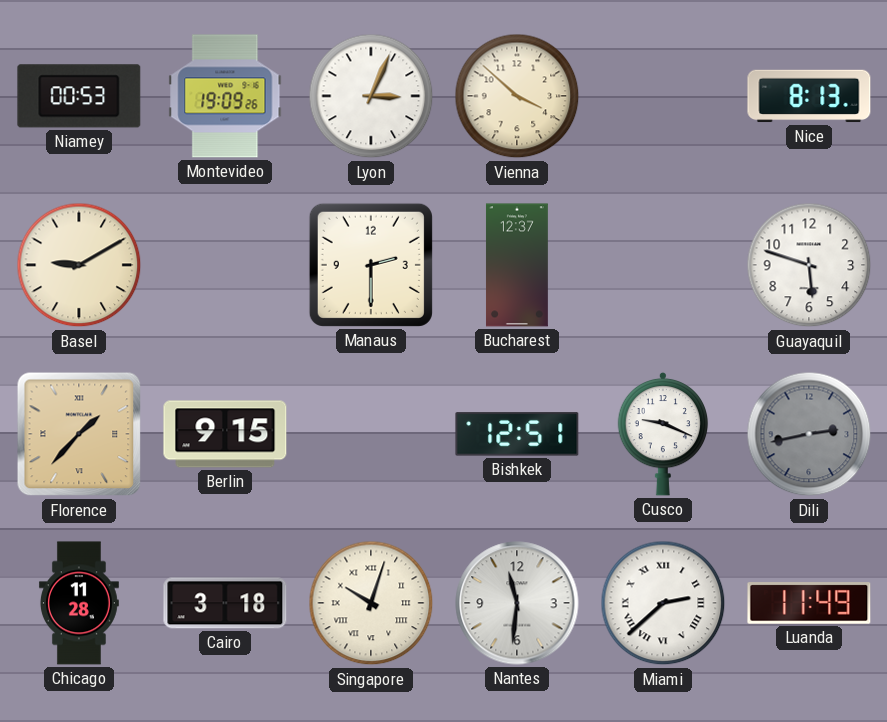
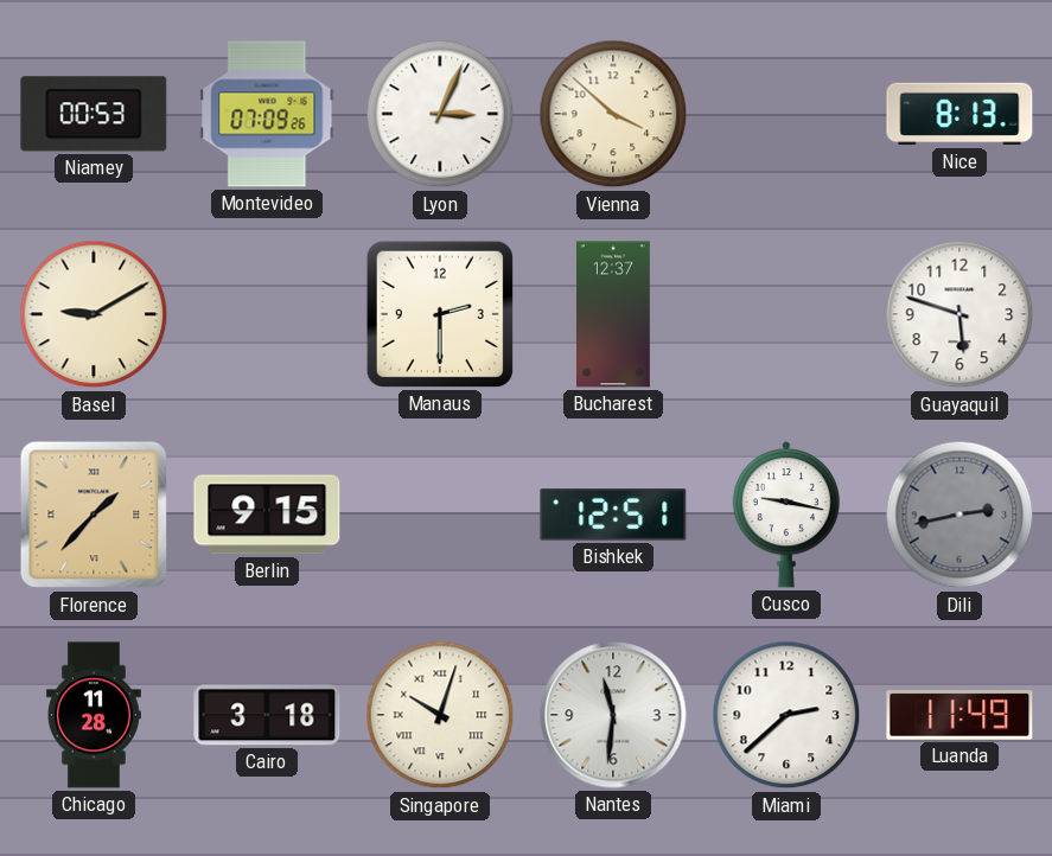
Montevideo: 19:09 -> 07:09 (267, 114)
Cusco: 9:19 -> 9:17 (786, 515)
Miami numerals: Roman -> Arabic (786, 715)
